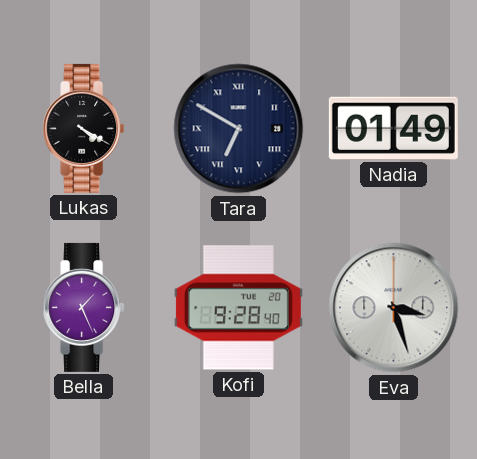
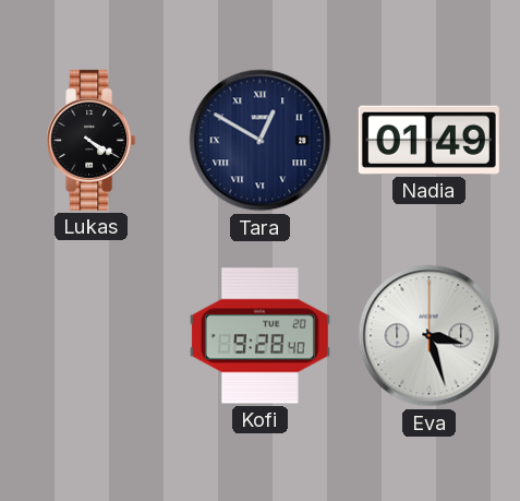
Tara: 6:50 -> 12:50 (261, 141)
Bella: 1:26 -> none (84, 307)
